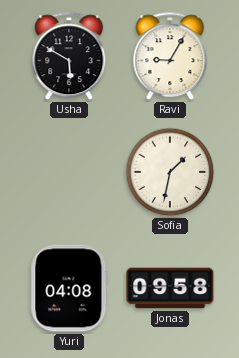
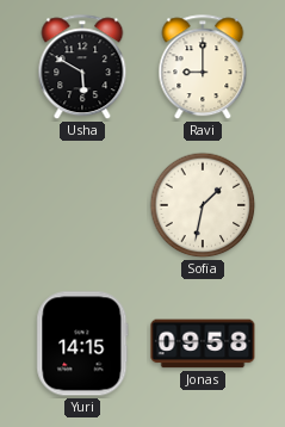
Ravi: 9:05 -> 9:00 (203, 68)
Yuri: 04:08 -> 14:15 (82, 344)
